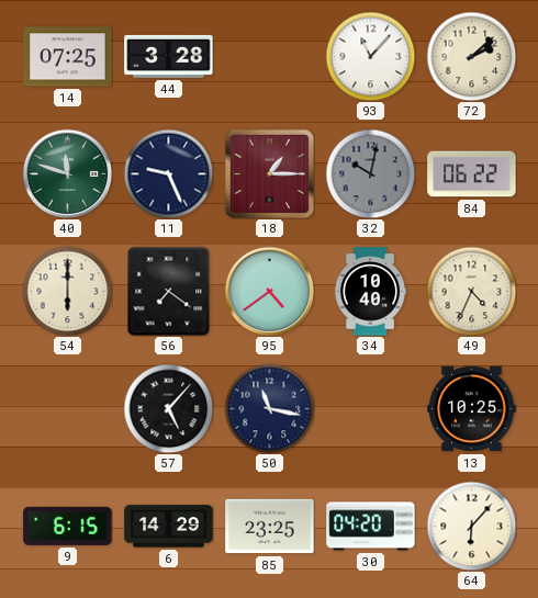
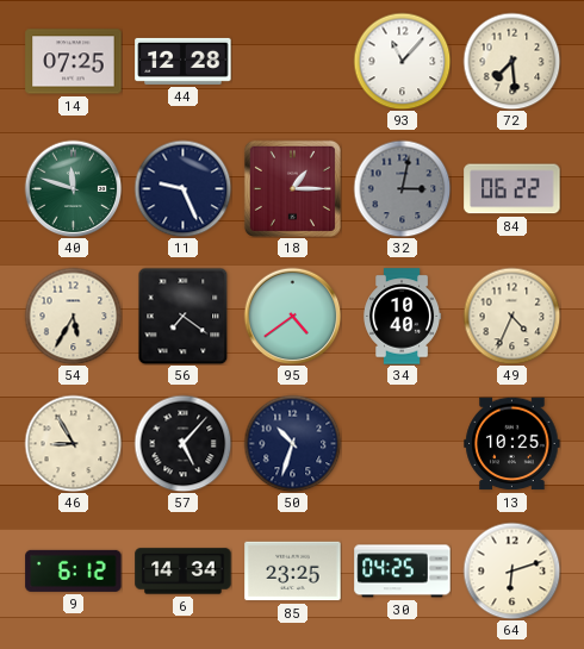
44: 3:28 -> 12:28 (184, 61)
72: 2:08 -> 7:29 (511, 61)
32: 10:02 -> 3:02 (402, 188)
54: 6:00 -> 5:35 (73, 316)
46: none -> 8:55 (73, 443)
50: 11:17 -> 10:33 (292, 443)
9: 6:15 -> 6:12 (74, 570)
6: 14:29 -> 14:34 (184, 572)
30: 04:20 -> 04:25 (403, 572)
64: 6:07 -> 6:12 (511, 570)
